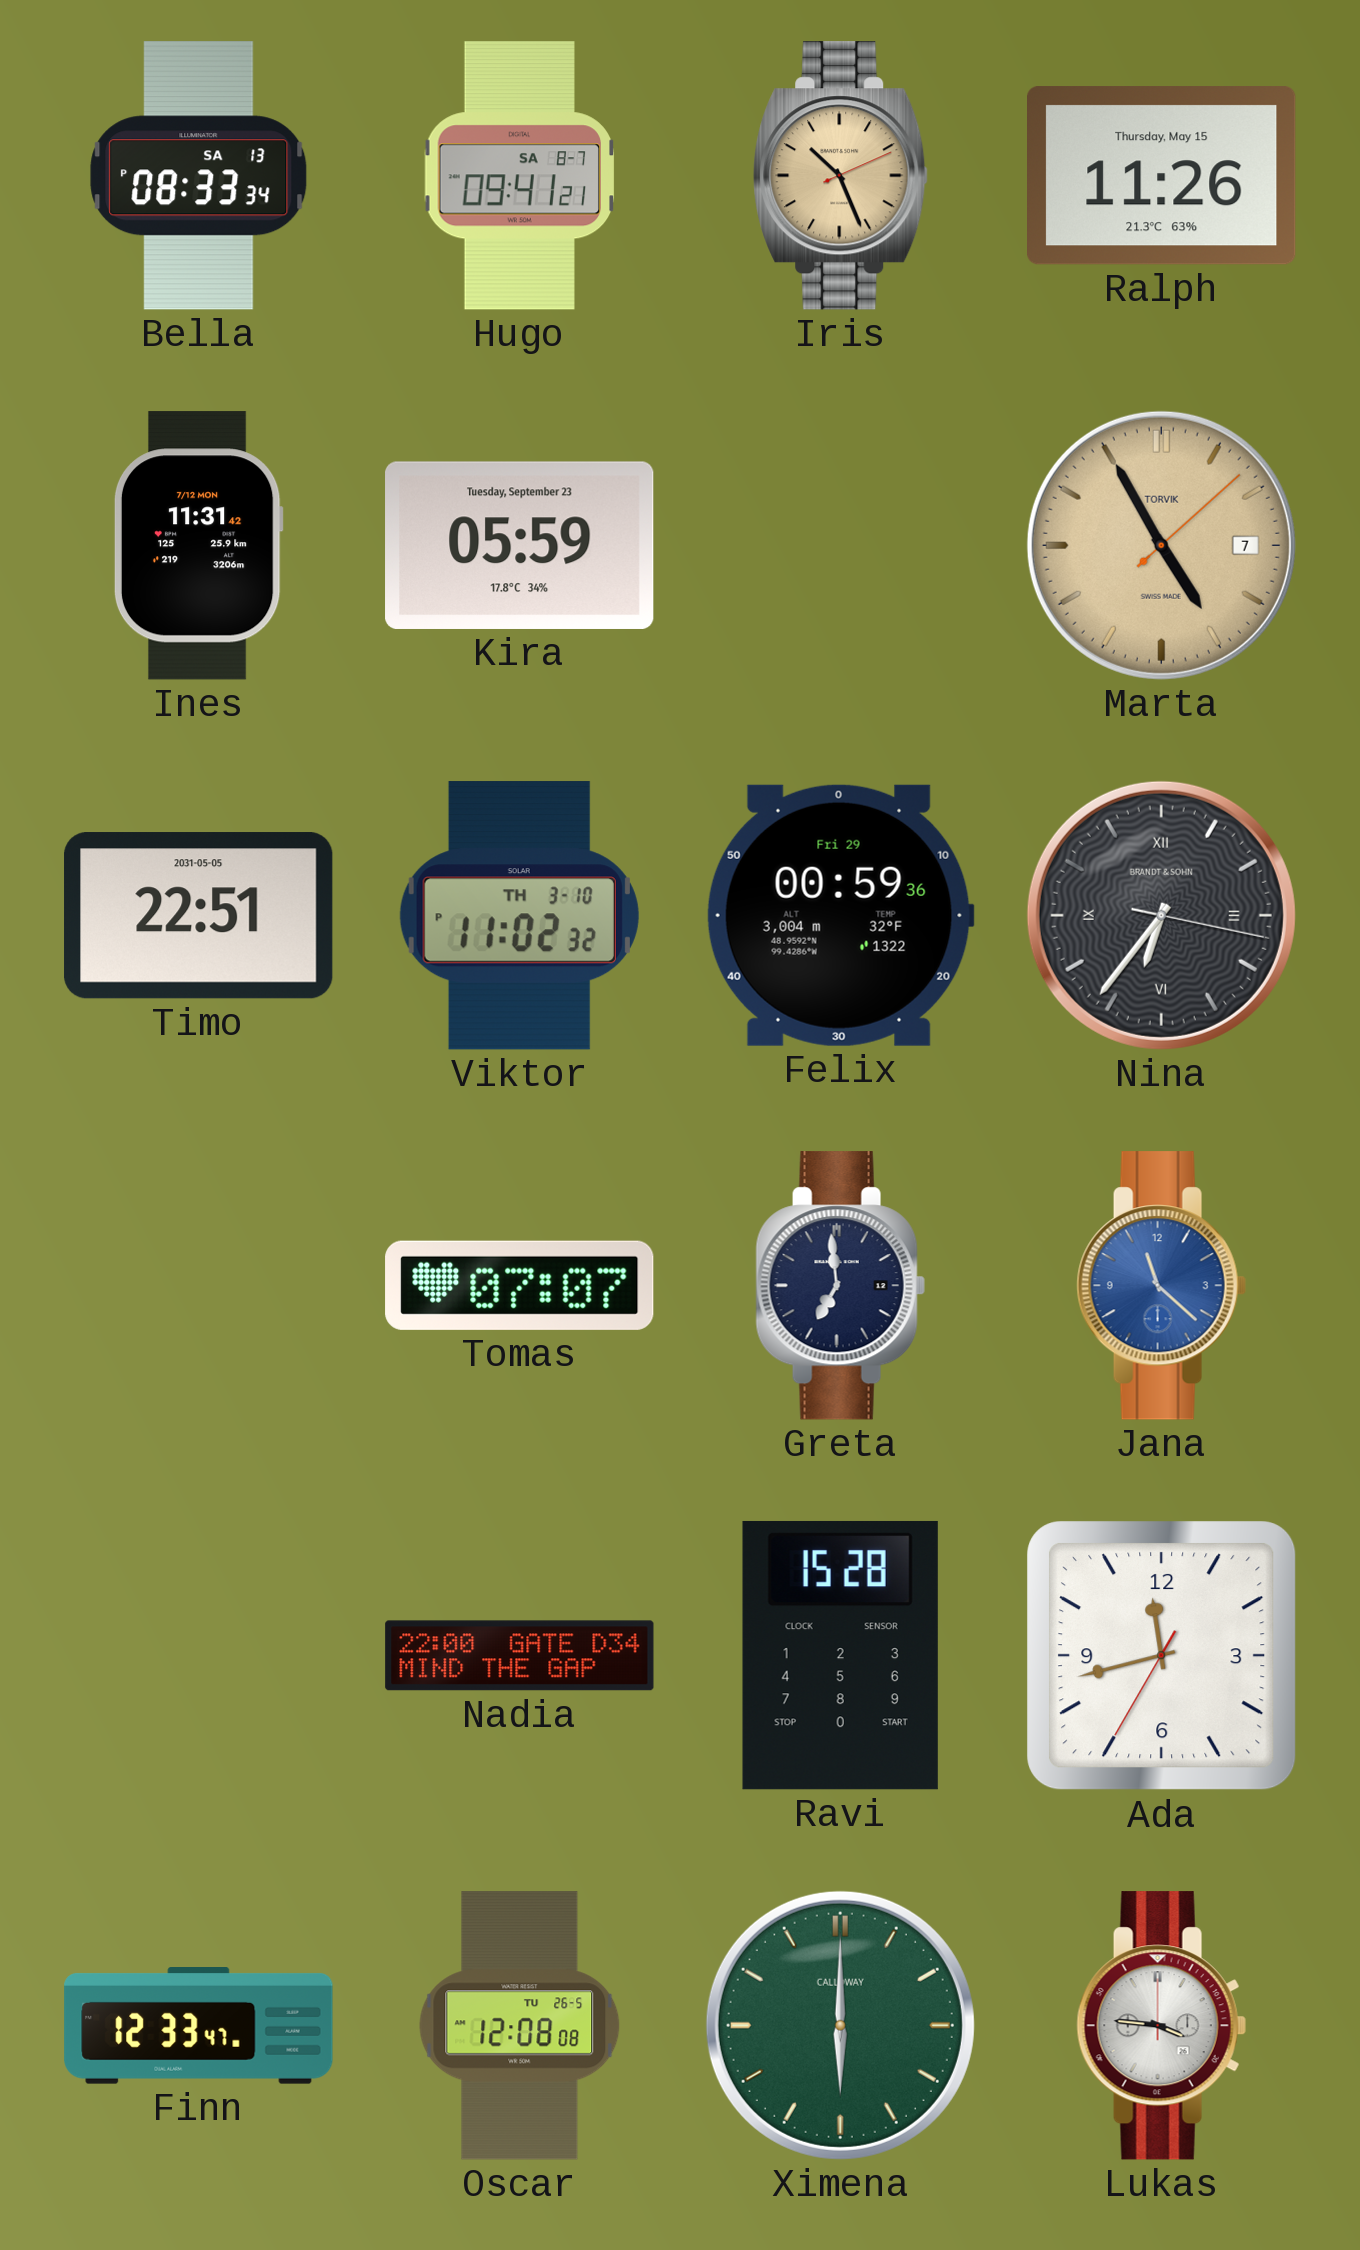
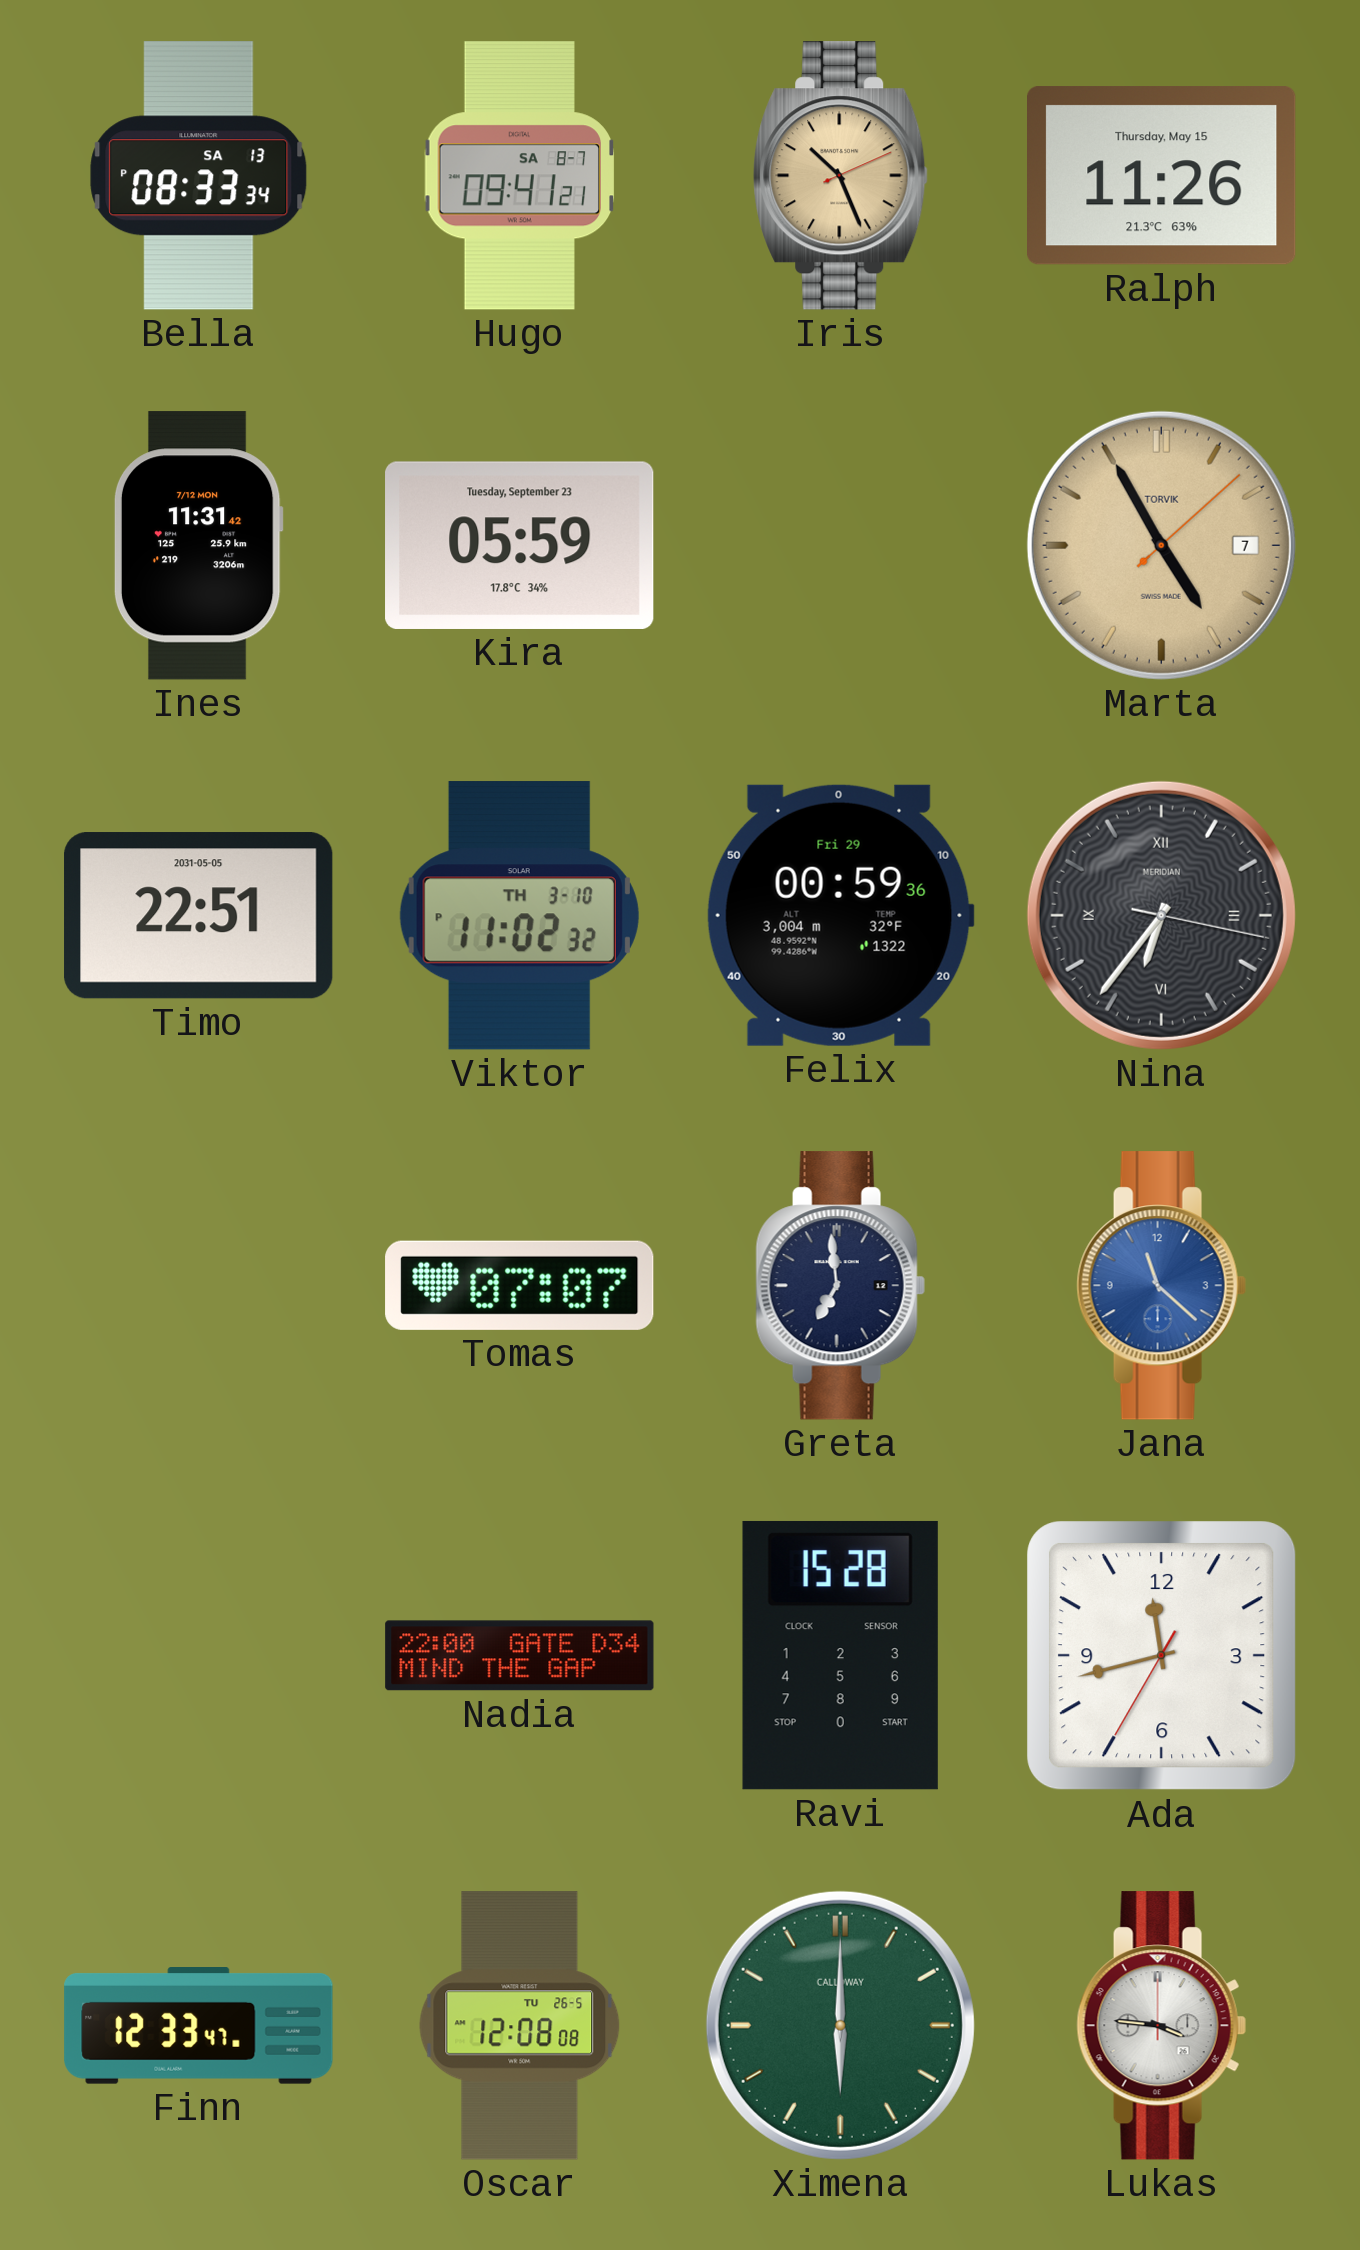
Nina brand: BRANDT & SOHN -> MERIDIAN (1161, 915)
